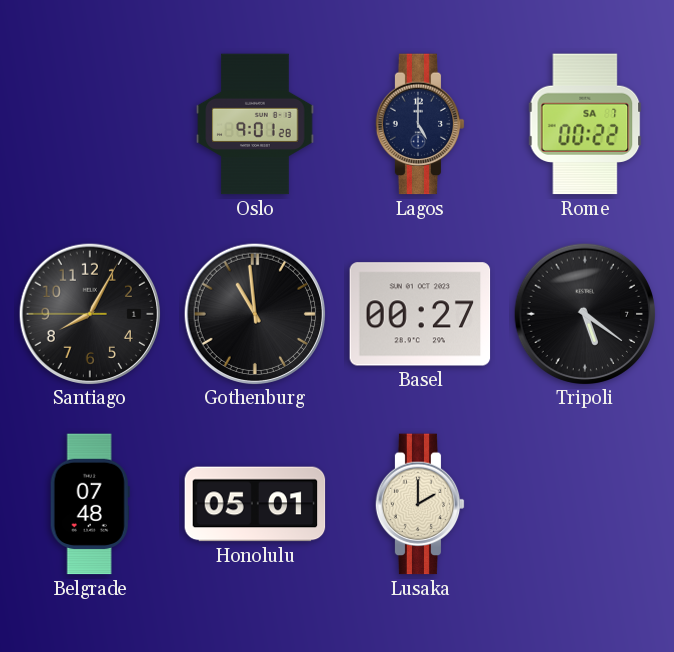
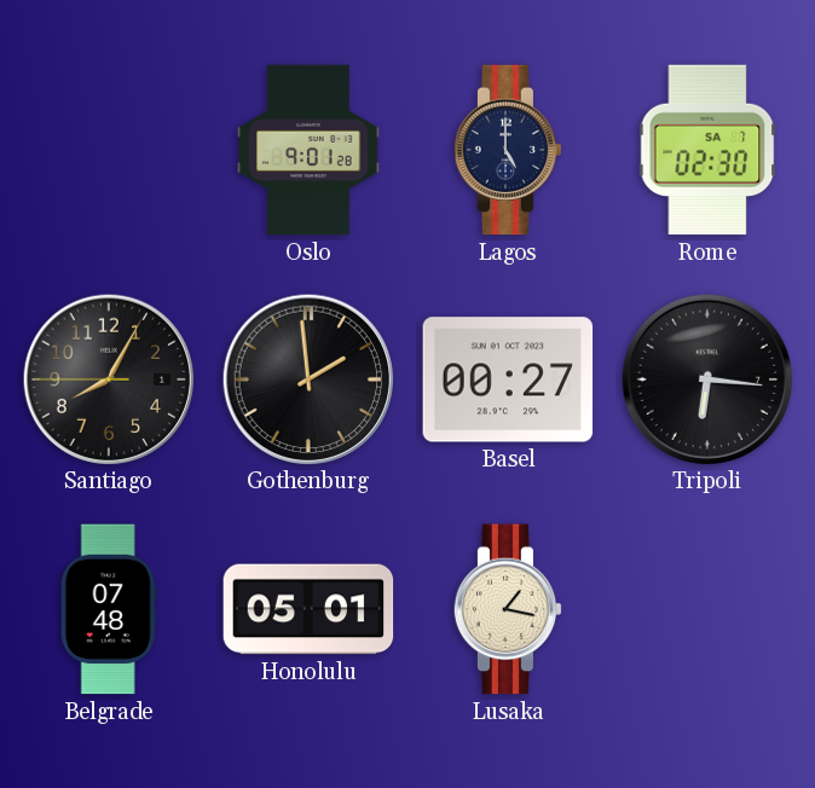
Rome: 00:22 -> 02:30 (707, 150)
Gothenburg: 10:59 -> 1:59 (307, 378)
Tripoli: 5:21 -> 6:16 (706, 378)
Lusaka: 2:00 -> 1:17 (508, 609)
